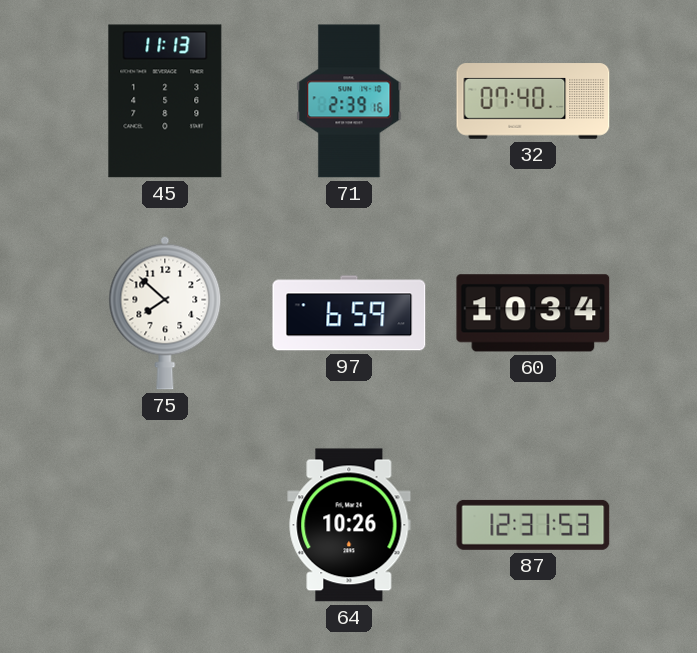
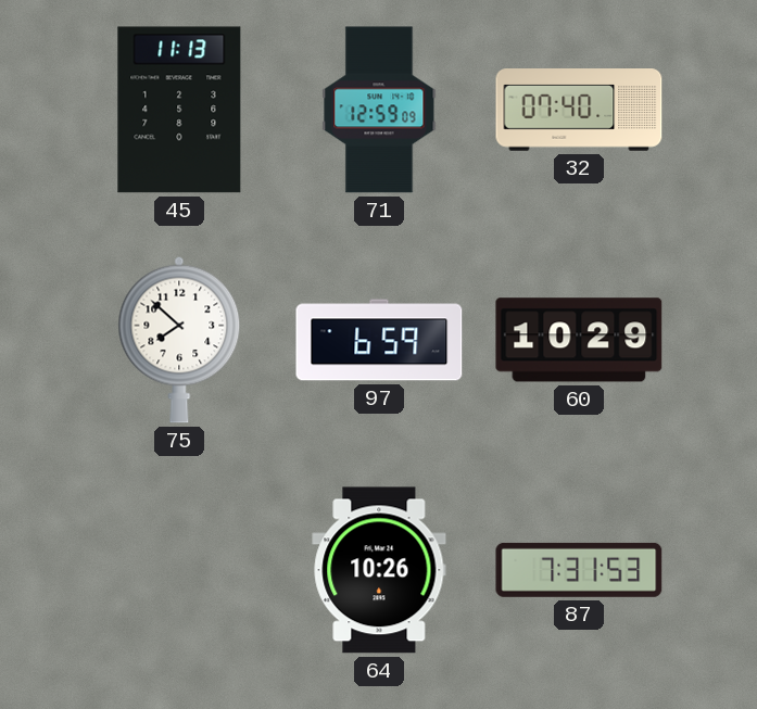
71: 2:39 -> 12:59 (379, 110)
60: 10:34 -> 10:29 (579, 340)
87: 12:31 -> 7:31 (579, 570)
